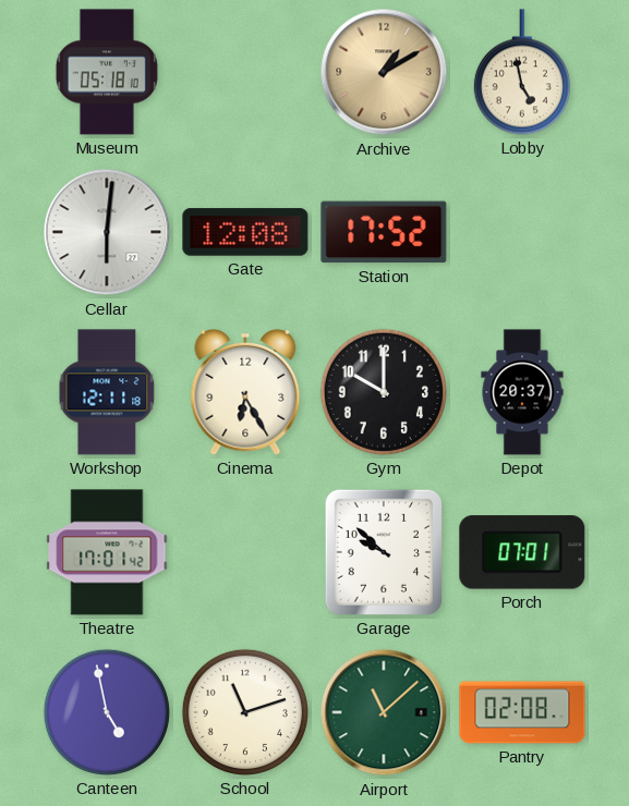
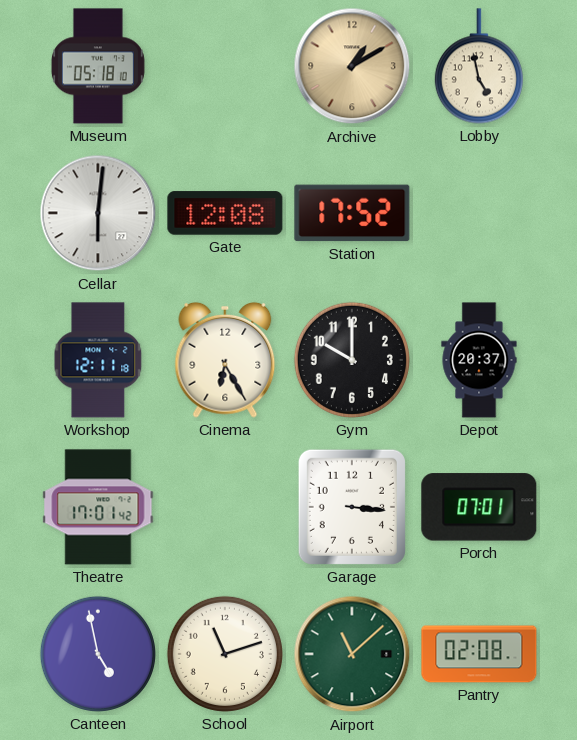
Garage: 9:52 -> 3:16 (352, 507)
